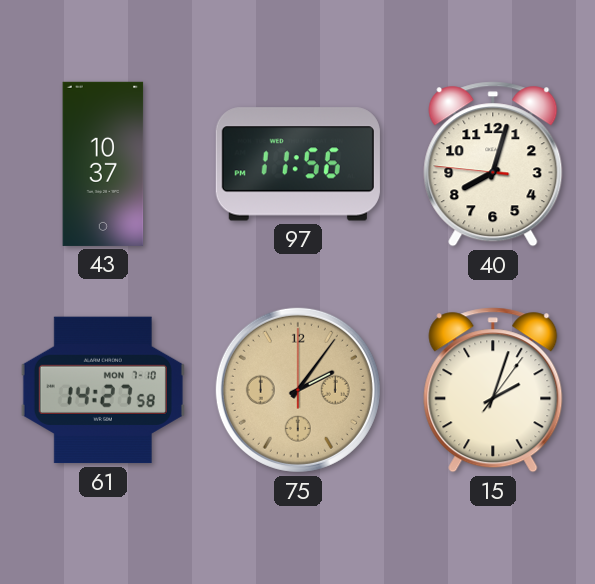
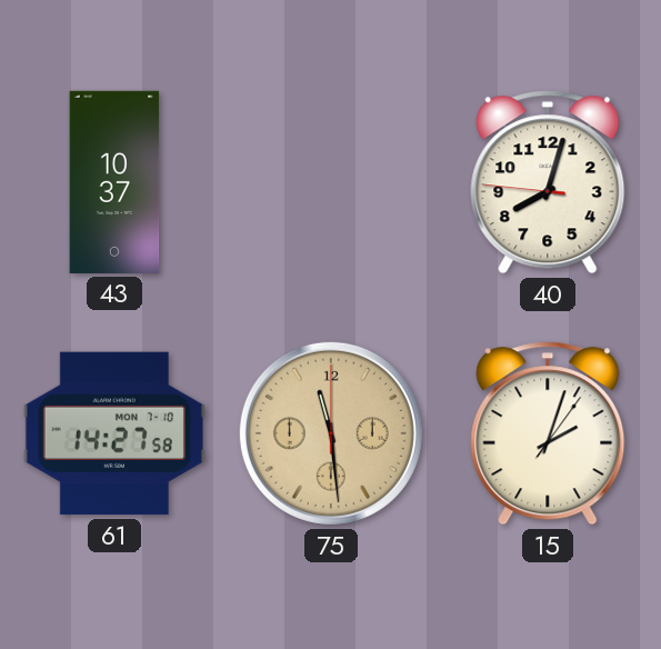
97: 11:56 -> none (298, 164)
75: 2:06 -> 11:29 (331, 433)
